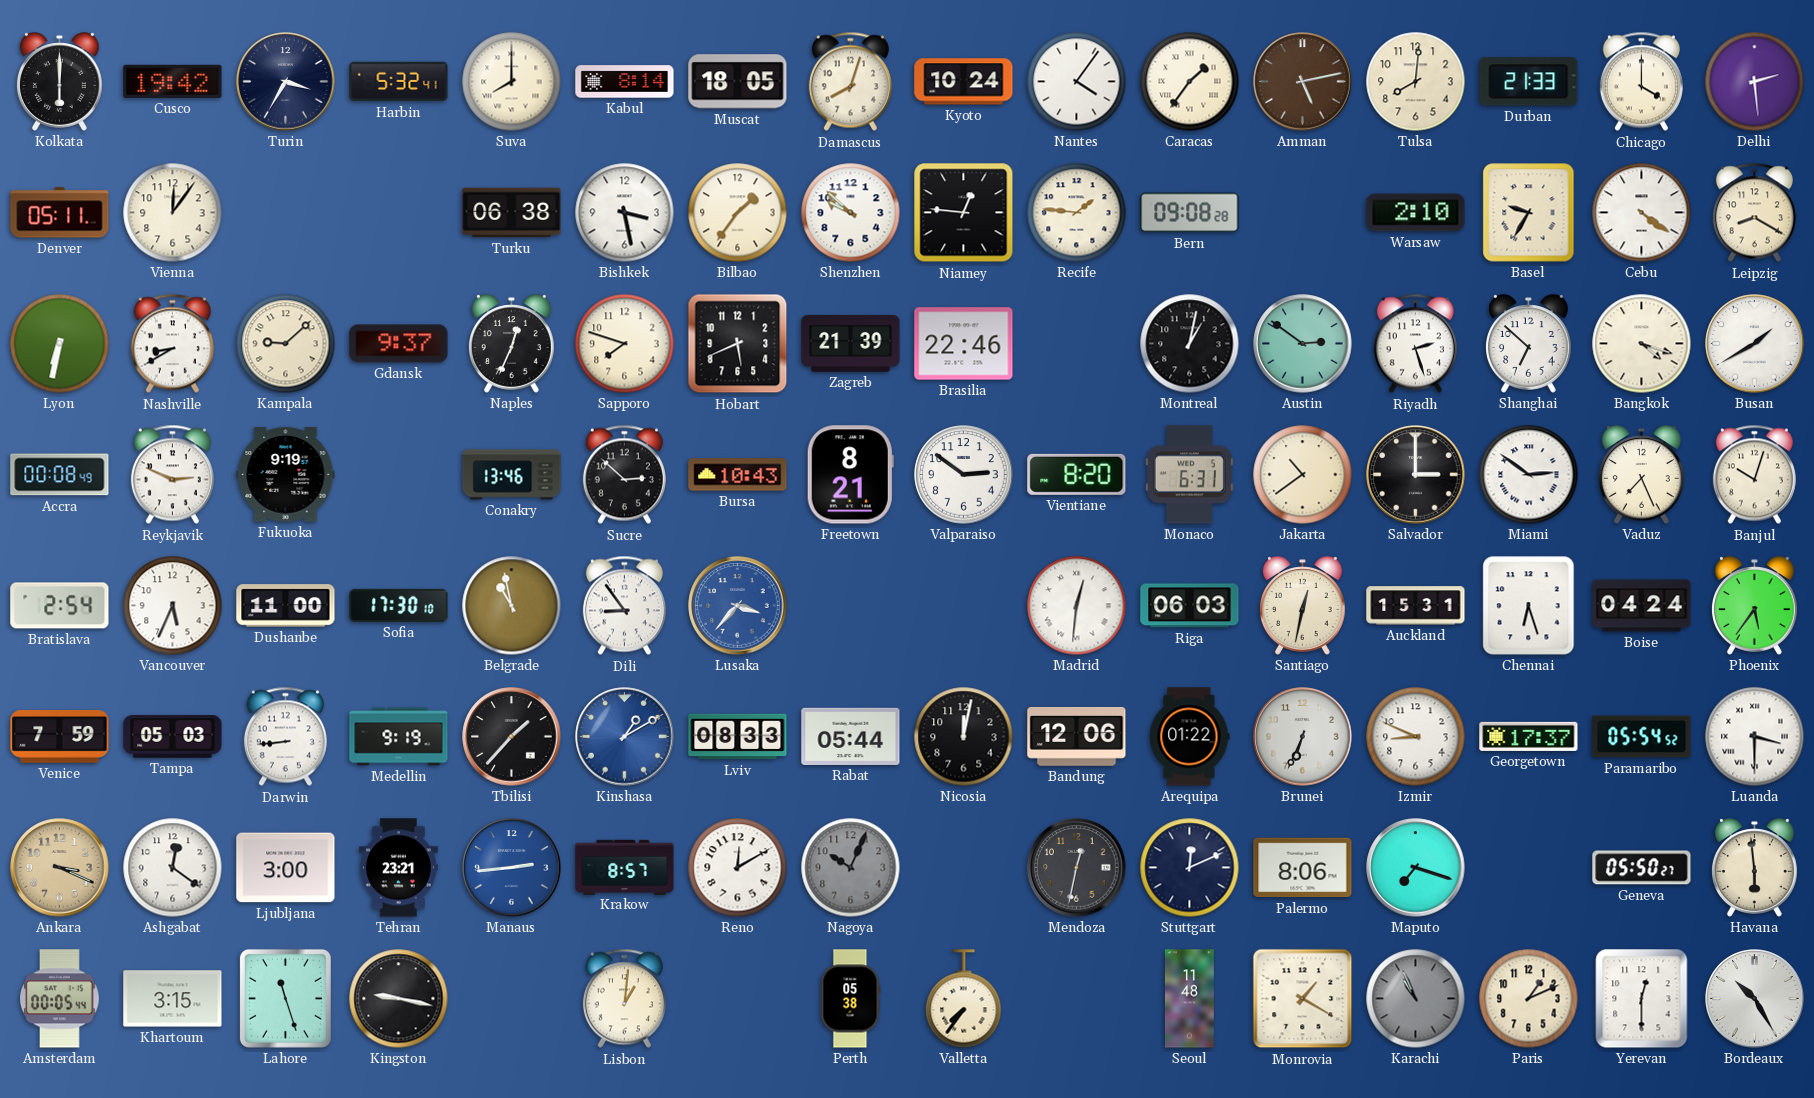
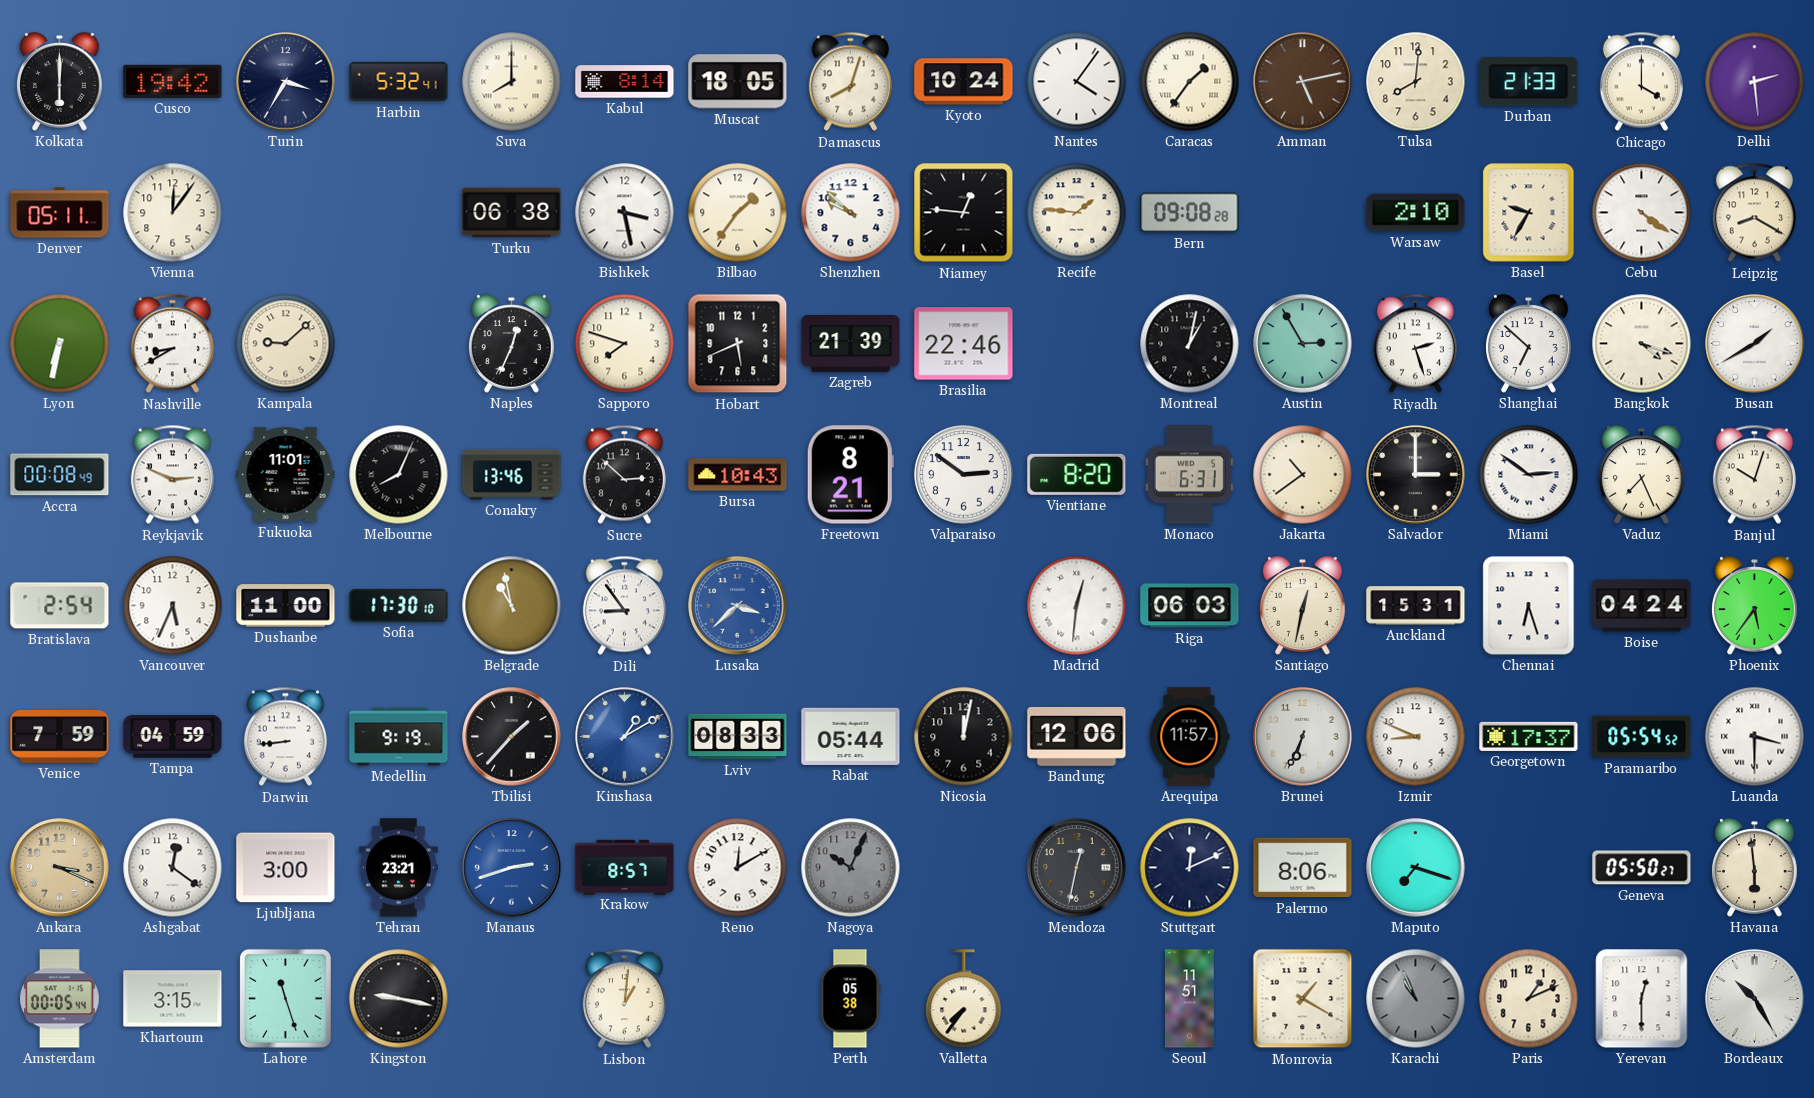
Gdansk: 9:37 -> none (399, 344)
Austin: 2:51 -> 2:55 (1303, 344)
Fukuoka: 9:19 -> 11:01 (286, 475)
Melbourne: none -> 8:04 (399, 475)
Lusaka: 3:37 -> 3:38 (738, 606)
Tampa: 05:03 -> 04:59 (173, 737)
Arequipa: 01:22 -> 11:57 (1190, 737)
Manaus: 2:44 -> 2:42 (512, 868)
Seoul: 11:48 -> 11:51 (1189, 999)
